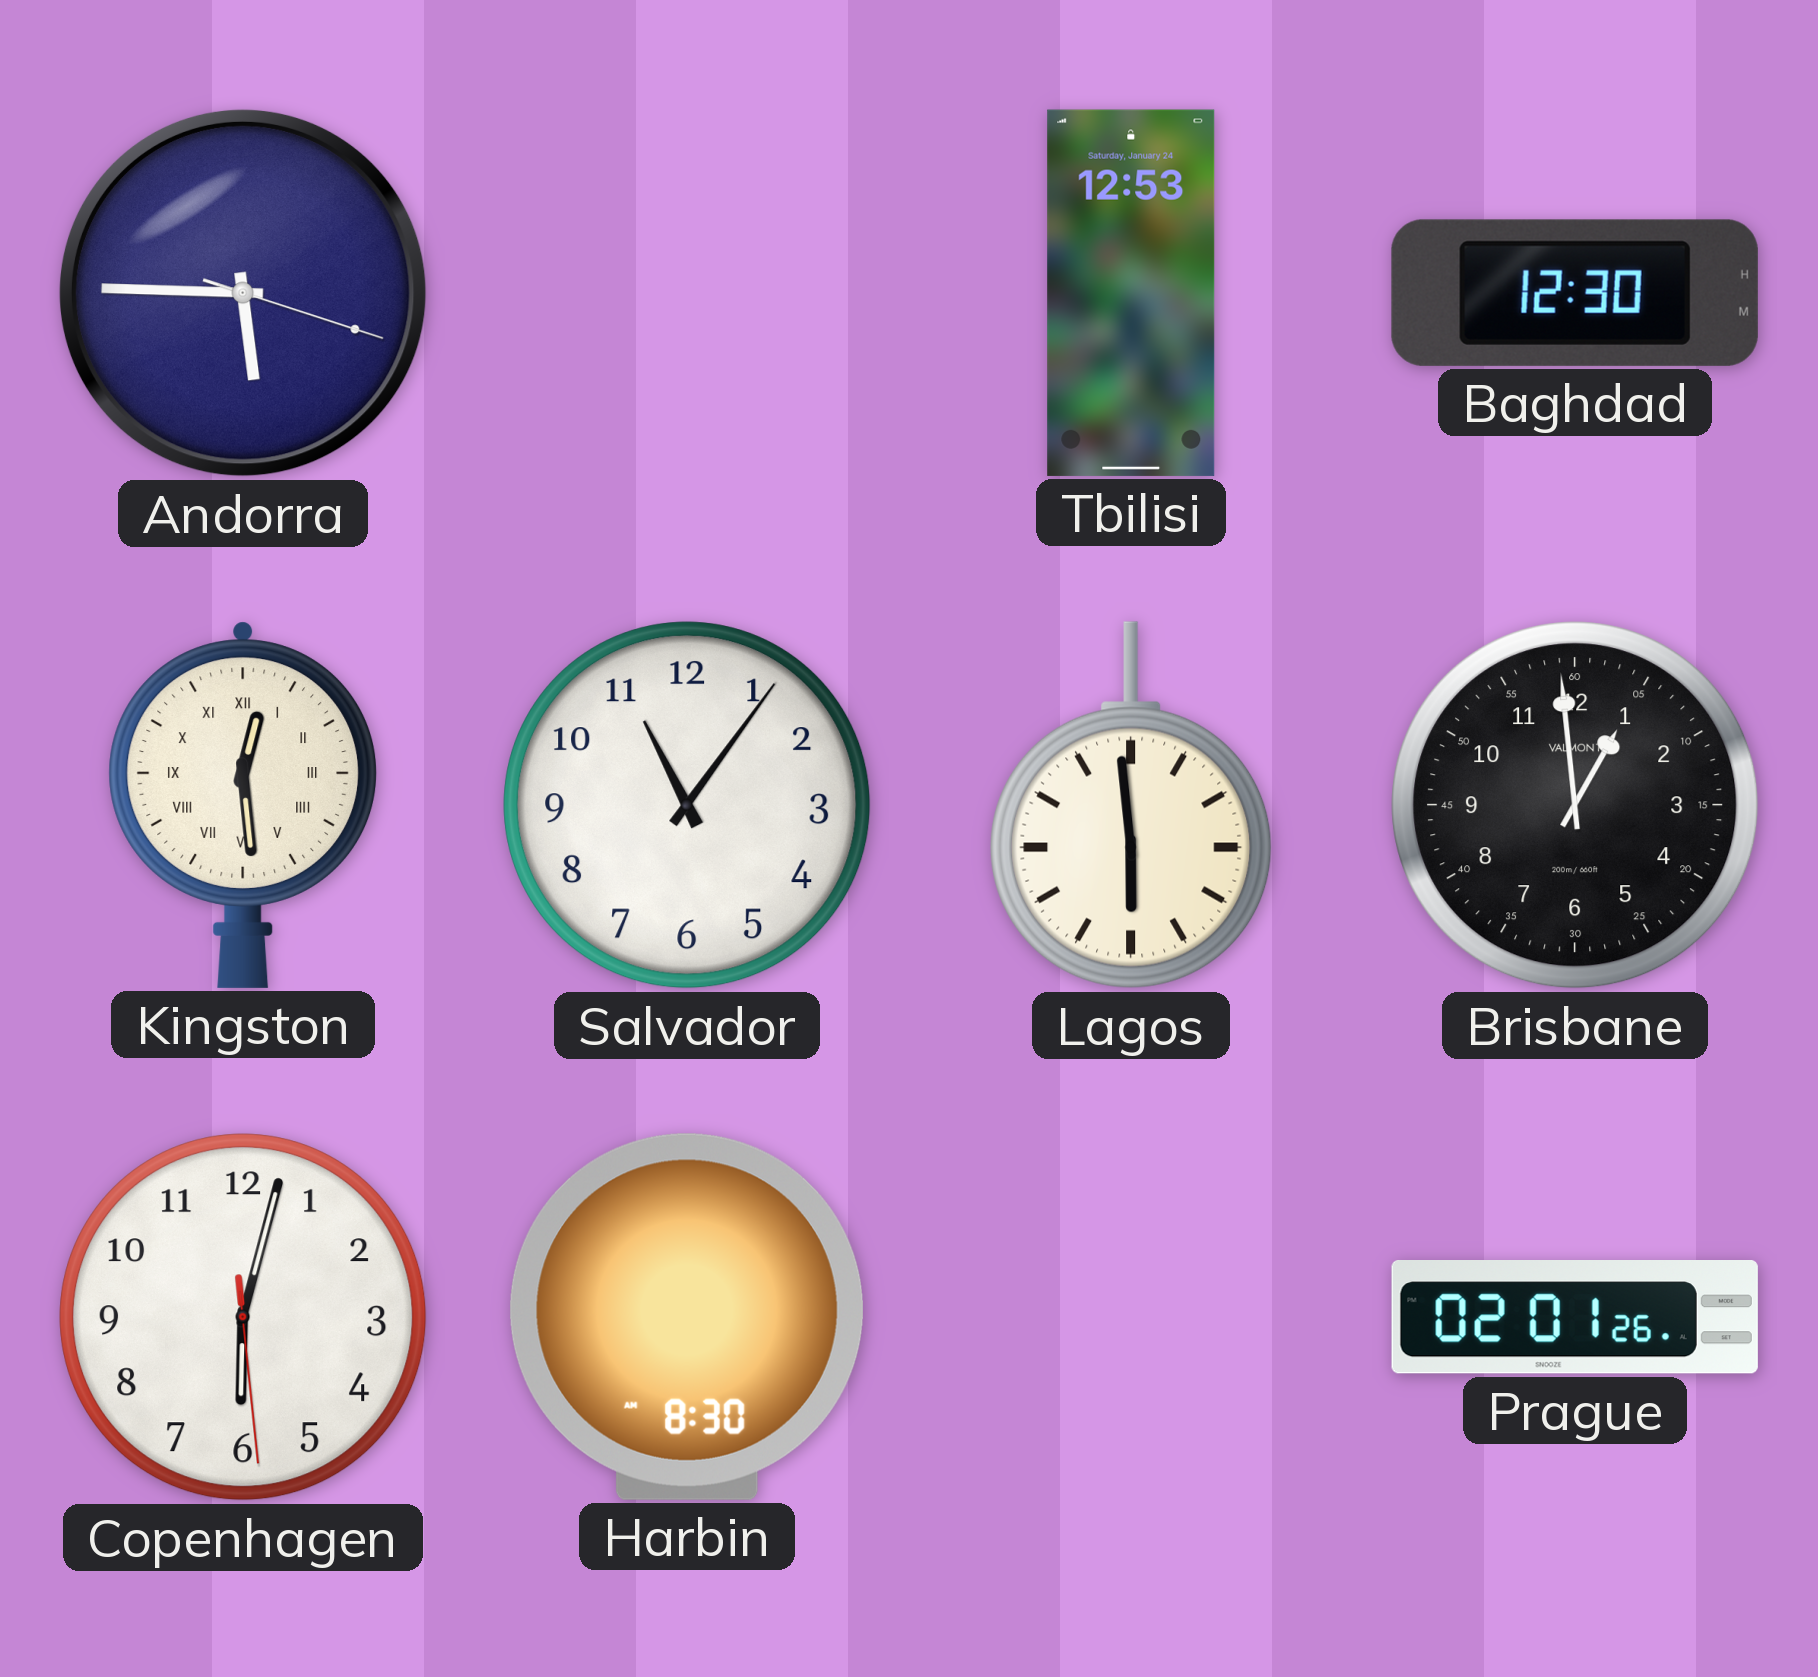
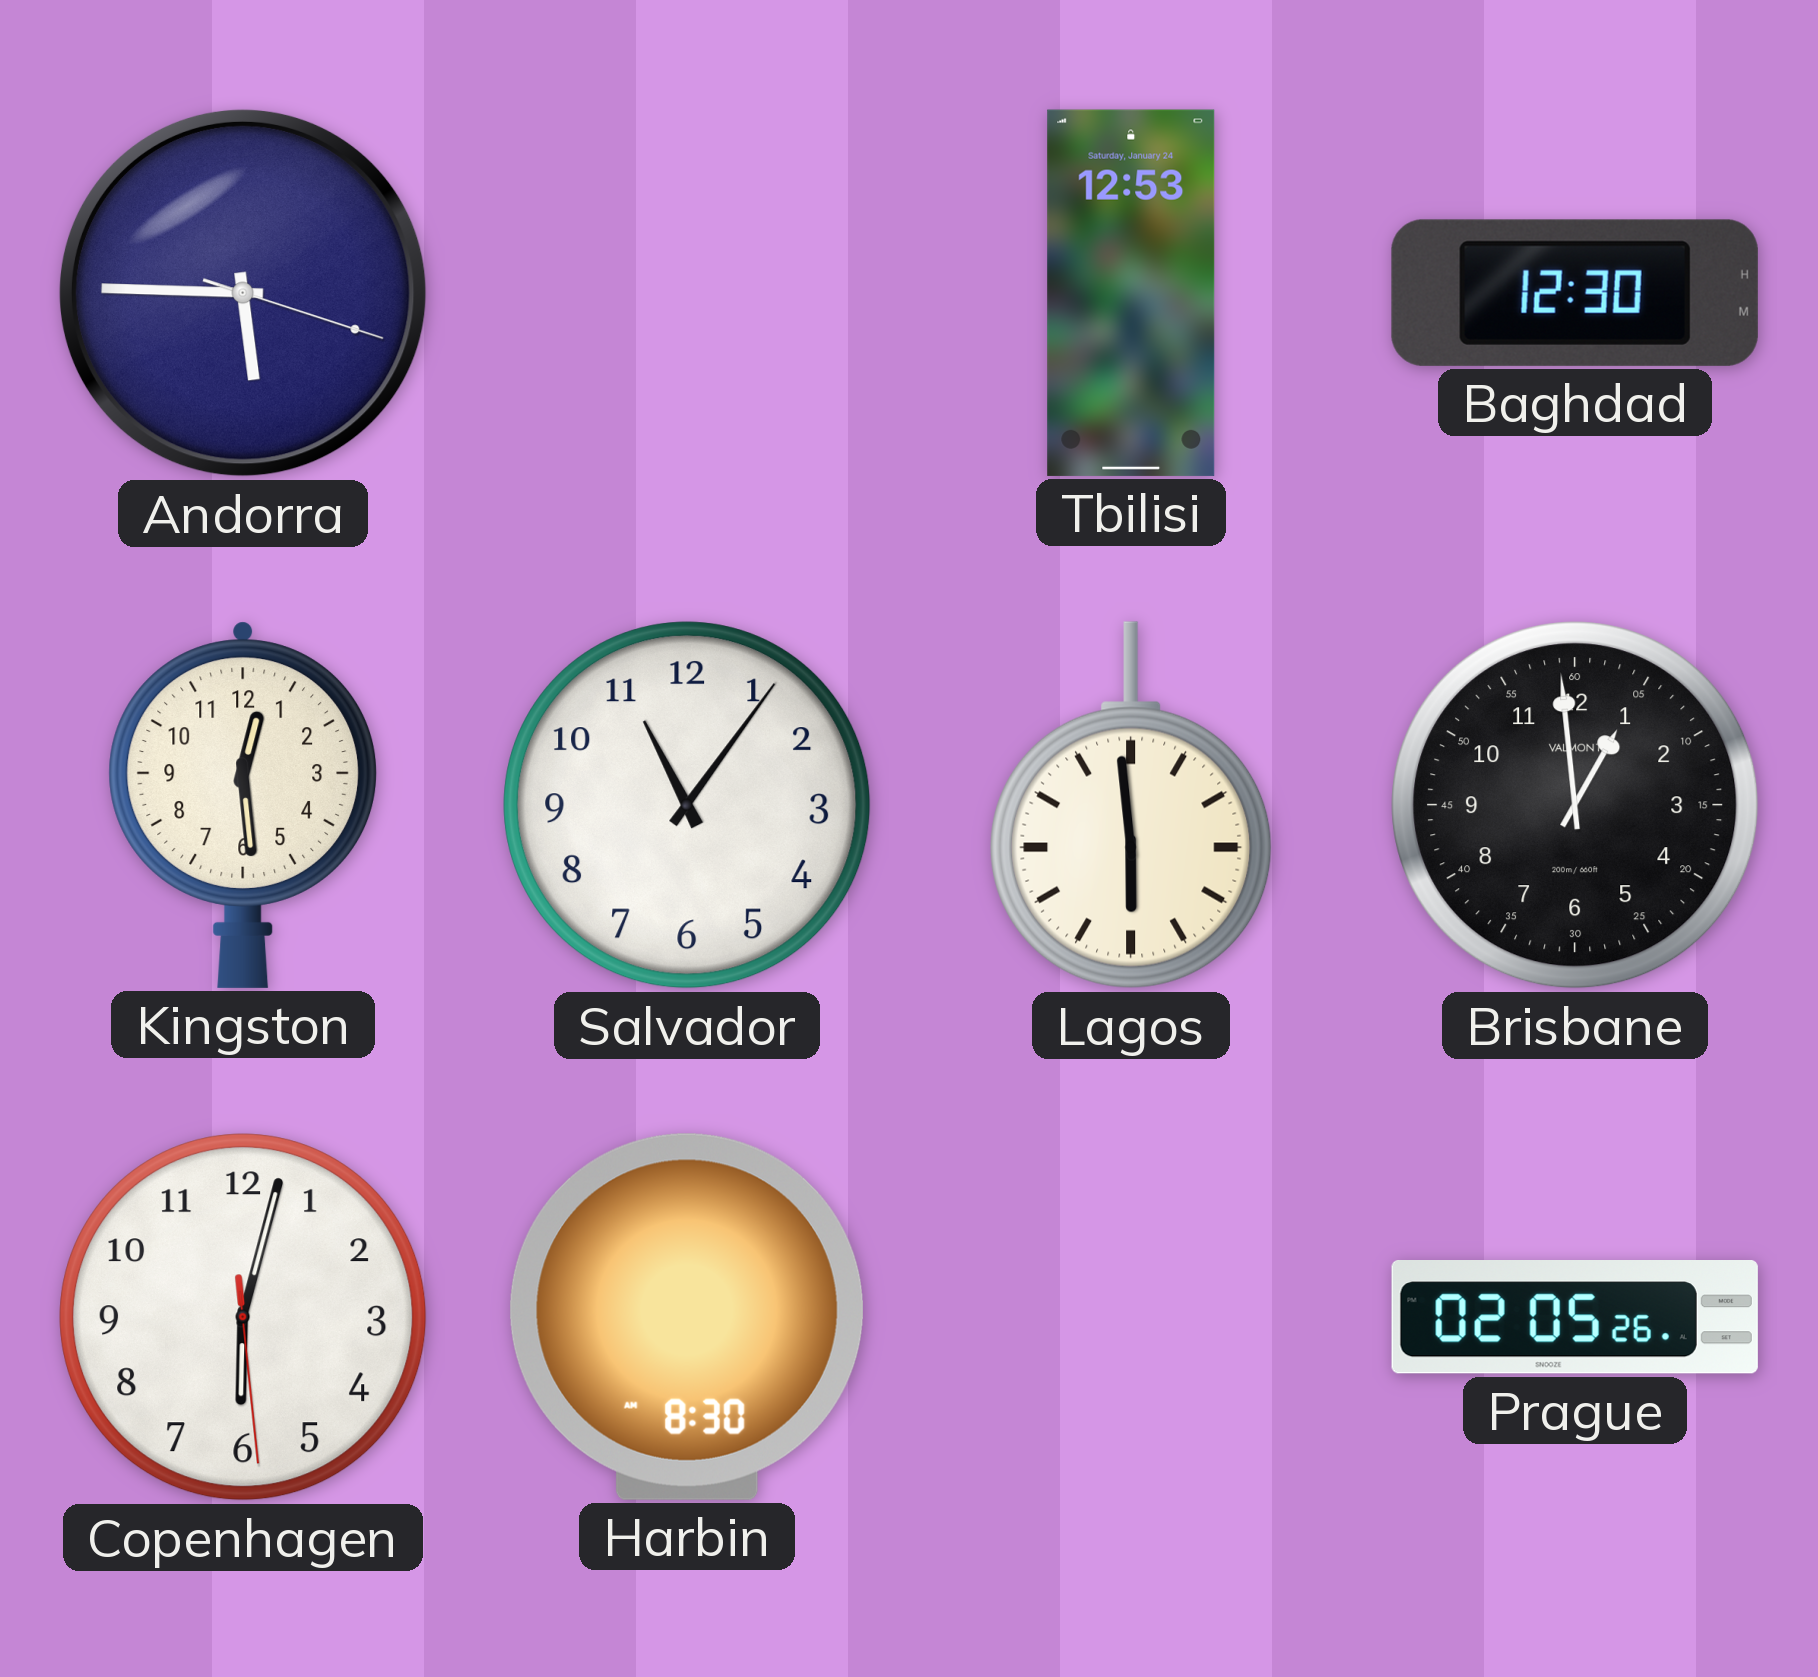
Kingston numerals: Roman -> Arabic (243, 805)
Prague: 02:01 -> 02:05 (1575, 1318)
